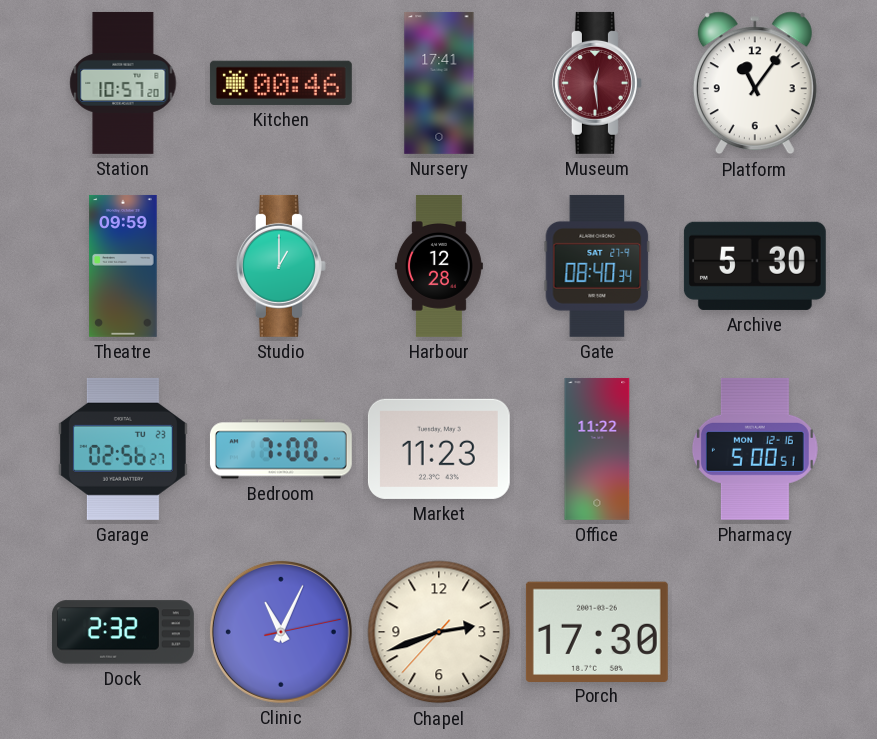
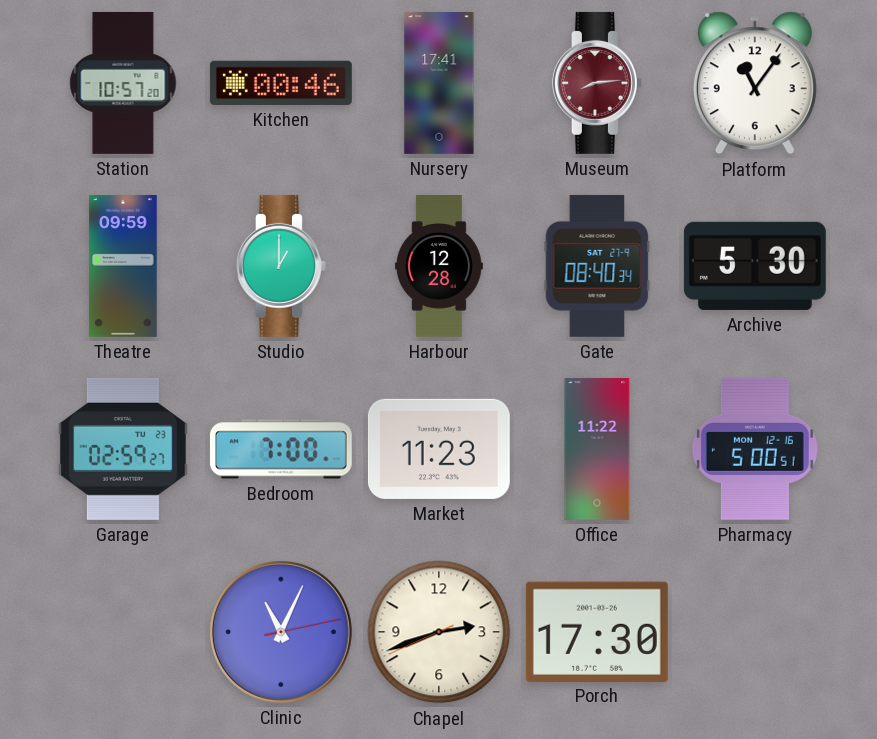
Museum: 12:29 -> 8:14 (597, 83)
Garage: 02:56 -> 02:59 (123, 449)
Dock: 2:32 -> none (123, 632)
Chapel: 2:41:37 -> 2:41:41 (439, 632)
